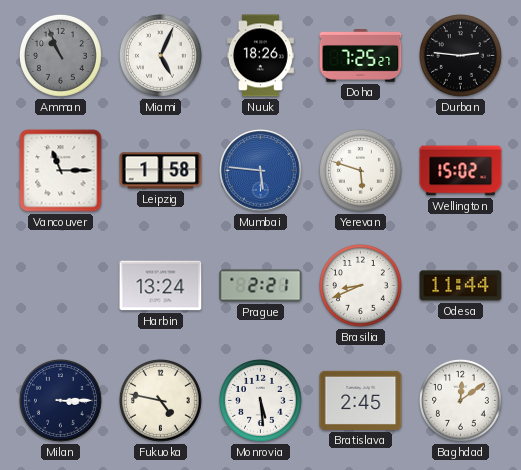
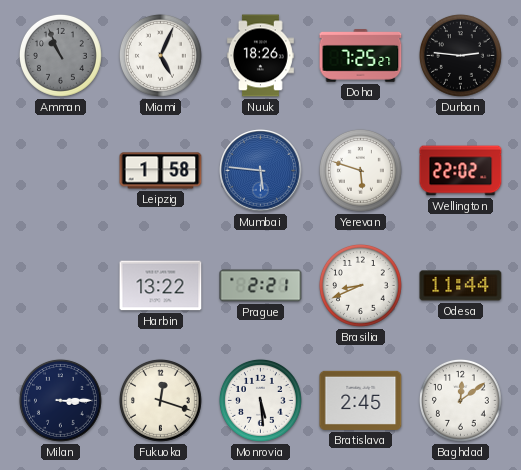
Vancouver: 11:15 -> none (61, 171)
Wellington: 15:02 -> 22:02 (461, 171)
Harbin: 13:24 -> 13:22 (161, 286)
Fukuoka: 4:47 -> 12:18 (160, 400)
